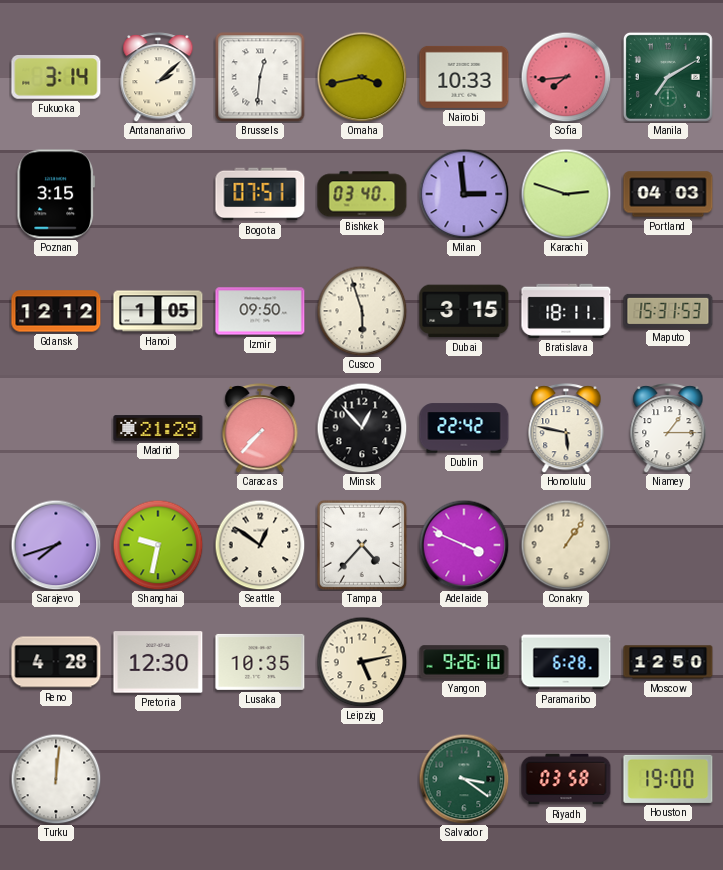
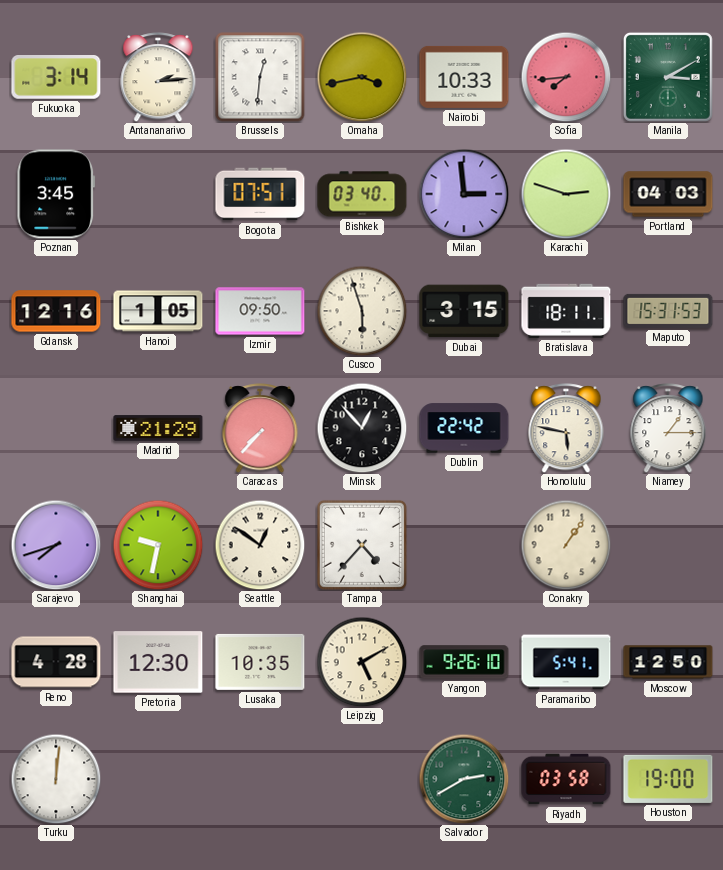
Antananarivo: 2:08 -> 2:14 (158, 77)
Manila: 7:10 -> 3:10 (668, 77)
Poznan: 3:15 -> 3:45 (56, 194)
Gdansk: 12:12 -> 12:16 (56, 311)
Adelaide: 3:49 -> none (464, 545)
Leipzig: 5:13 -> 5:10 (362, 662)
Paramaribo: 6:28 -> 5:41 (566, 662)
Salvador: 3:21 -> 2:40 (464, 779)
